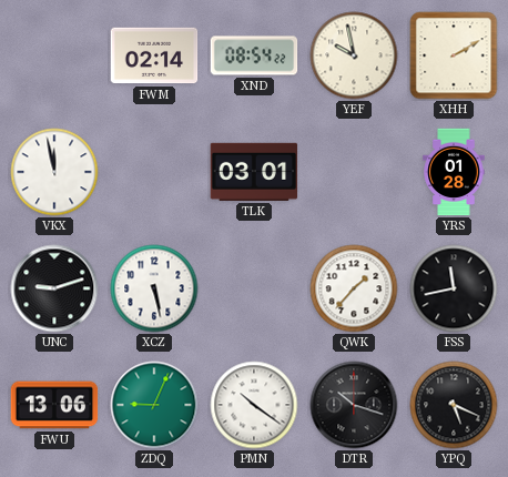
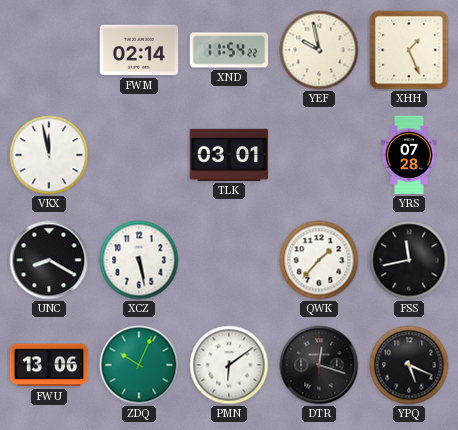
XND: 08:54 -> 11:54 (229, 50)
XHH: 2:10 -> 1:26 (409, 50)
YRS: 01:28 -> 07:28 (409, 155)
UNC: 9:12 -> 8:20 (49, 260)
ZDQ: 9:04 -> 10:04 (139, 365)
PMN: 10:21 -> 6:09 (229, 365)
DTR: 10:18 -> 12:18 (319, 365)
